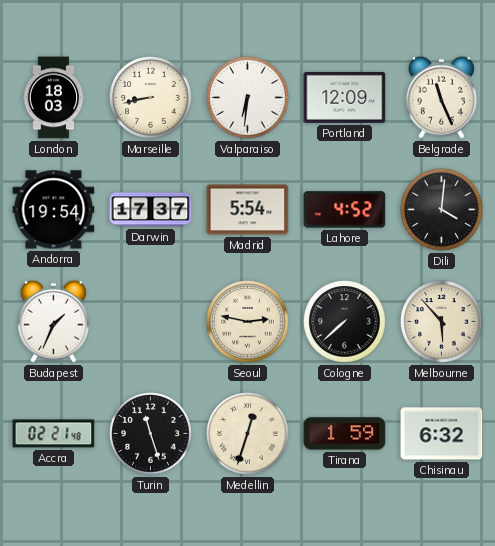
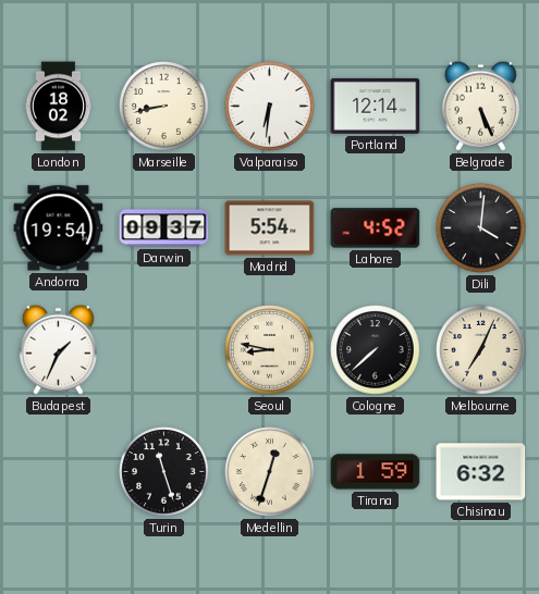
London: 18:03 -> 18:02 (59, 107)
Portland: 12:09 -> 12:14 (376, 106)
Belgrade: 11:26 -> 5:26 (480, 106)
Darwin: 17:37 -> 09:37 (164, 228)
Seoul: 2:47 -> 8:47 (270, 350)
Melbourne: 5:53 -> 7:04 (481, 350)
Accra: 02:21 -> none (54, 434)
